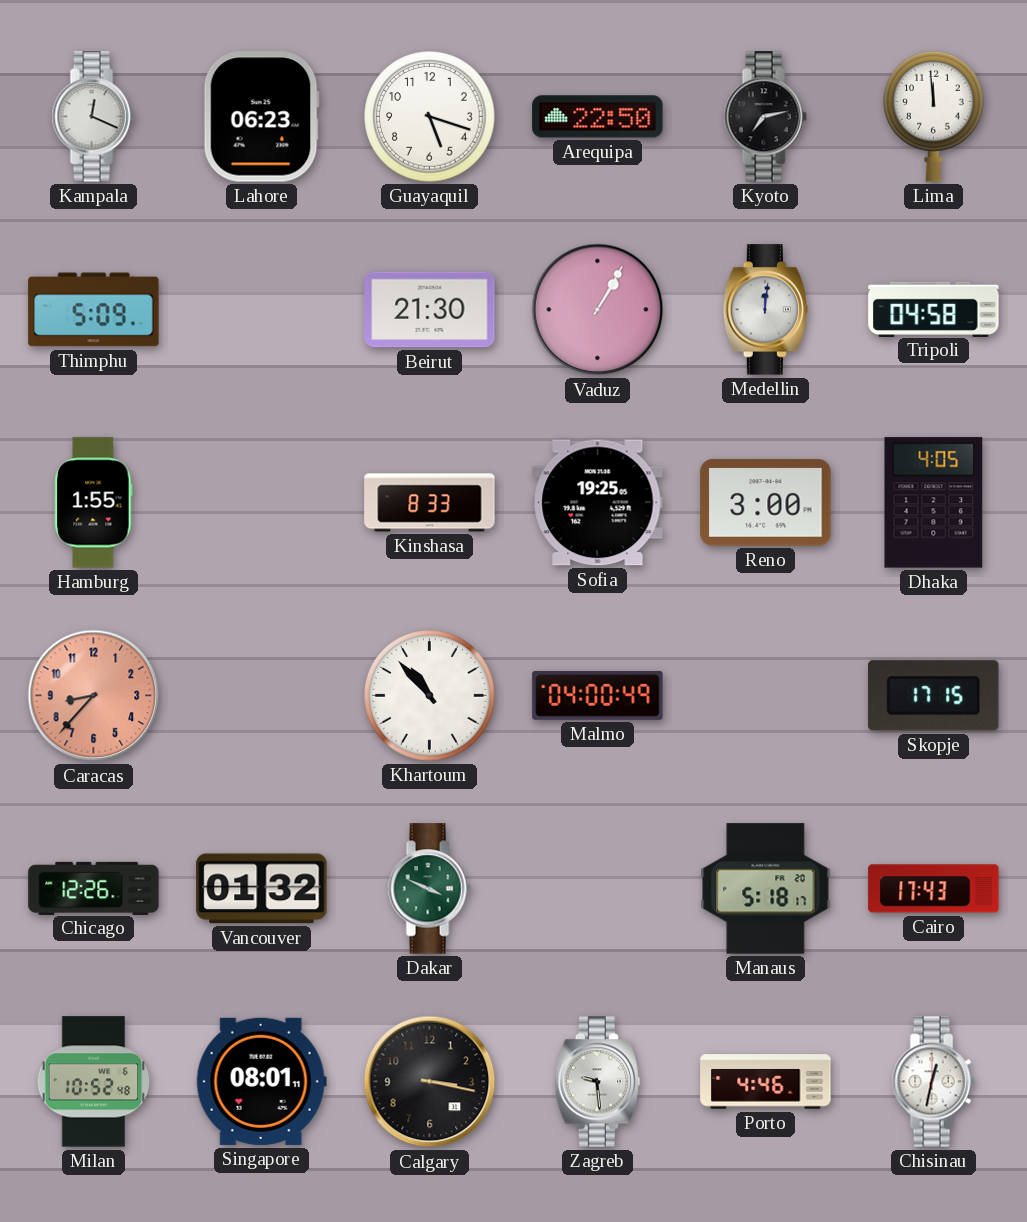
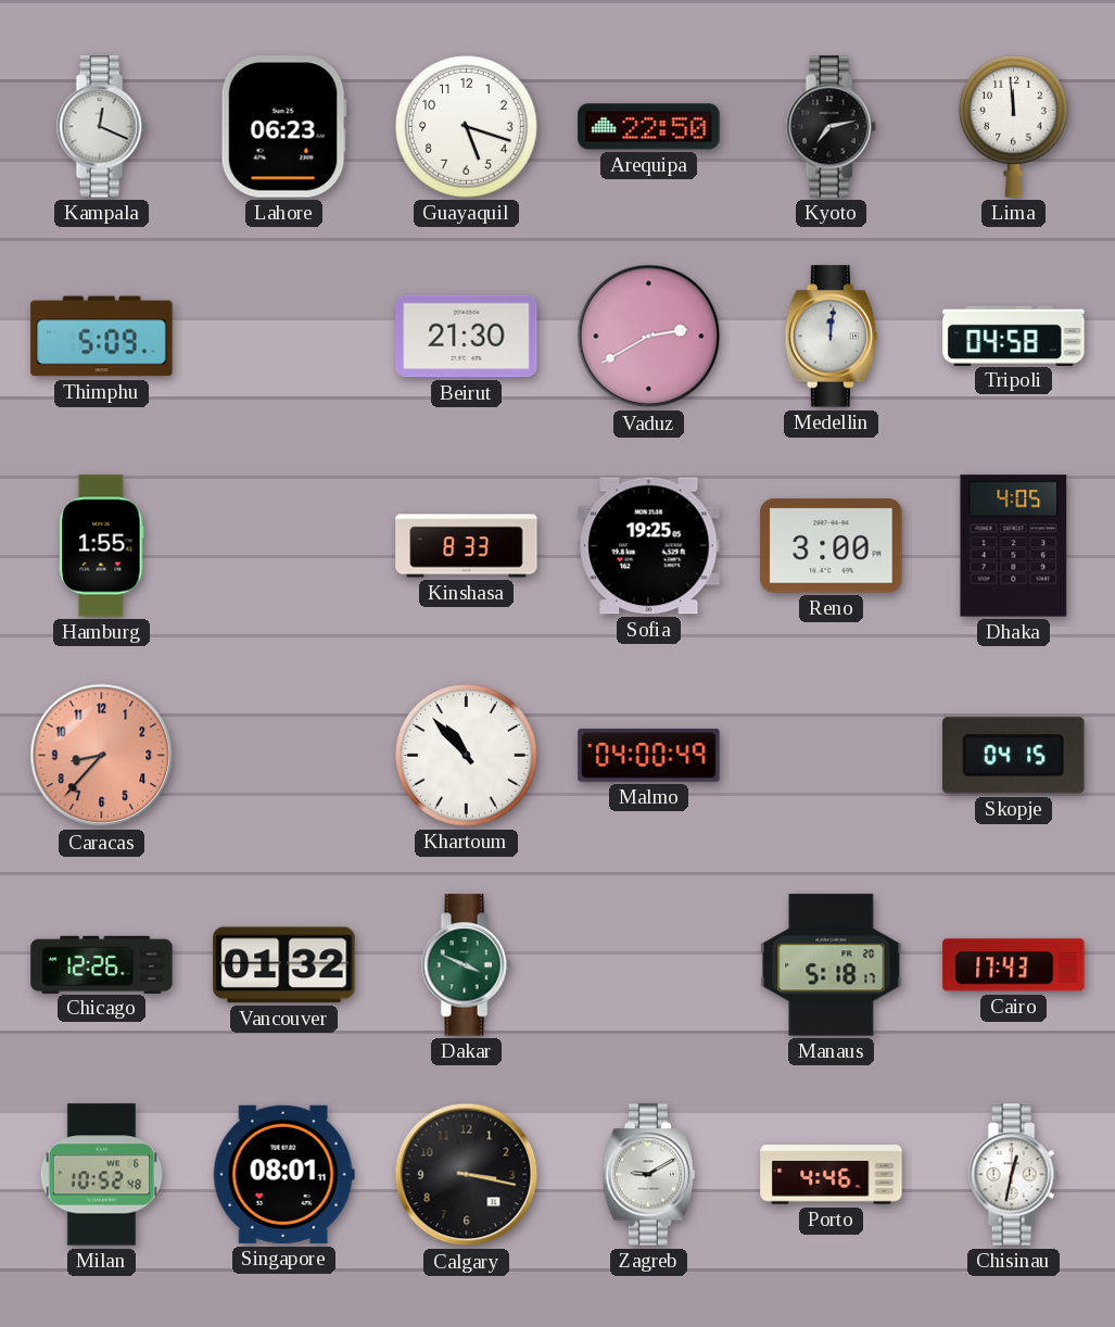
Vaduz: 1:05 -> 2:40 (649, 337)
Skopje: 17:15 -> 04:15 (1014, 756)
Zagreb: 9:29 -> 9:10 (649, 1175)
